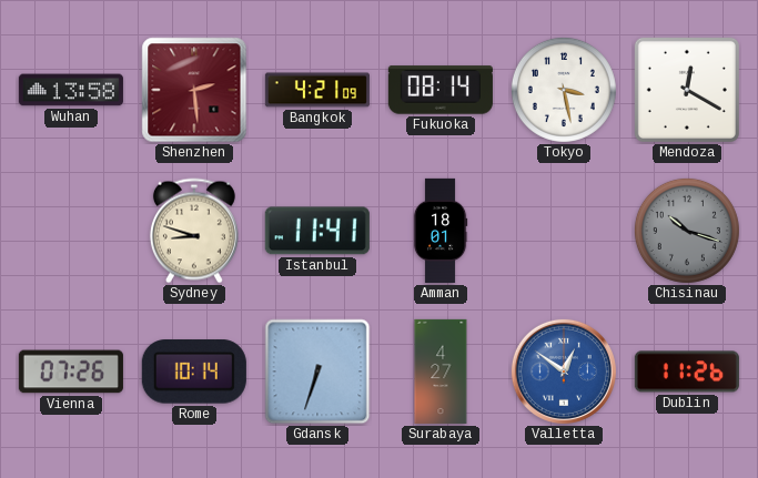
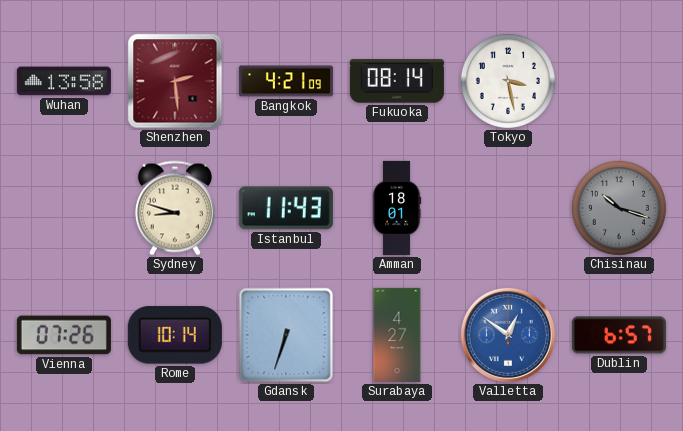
Mendoza: 12:20 -> none (687, 90)
Istanbul: 11:41 -> 11:43 (286, 208)
Dublin: 11:26 -> 6:57 (619, 335)
